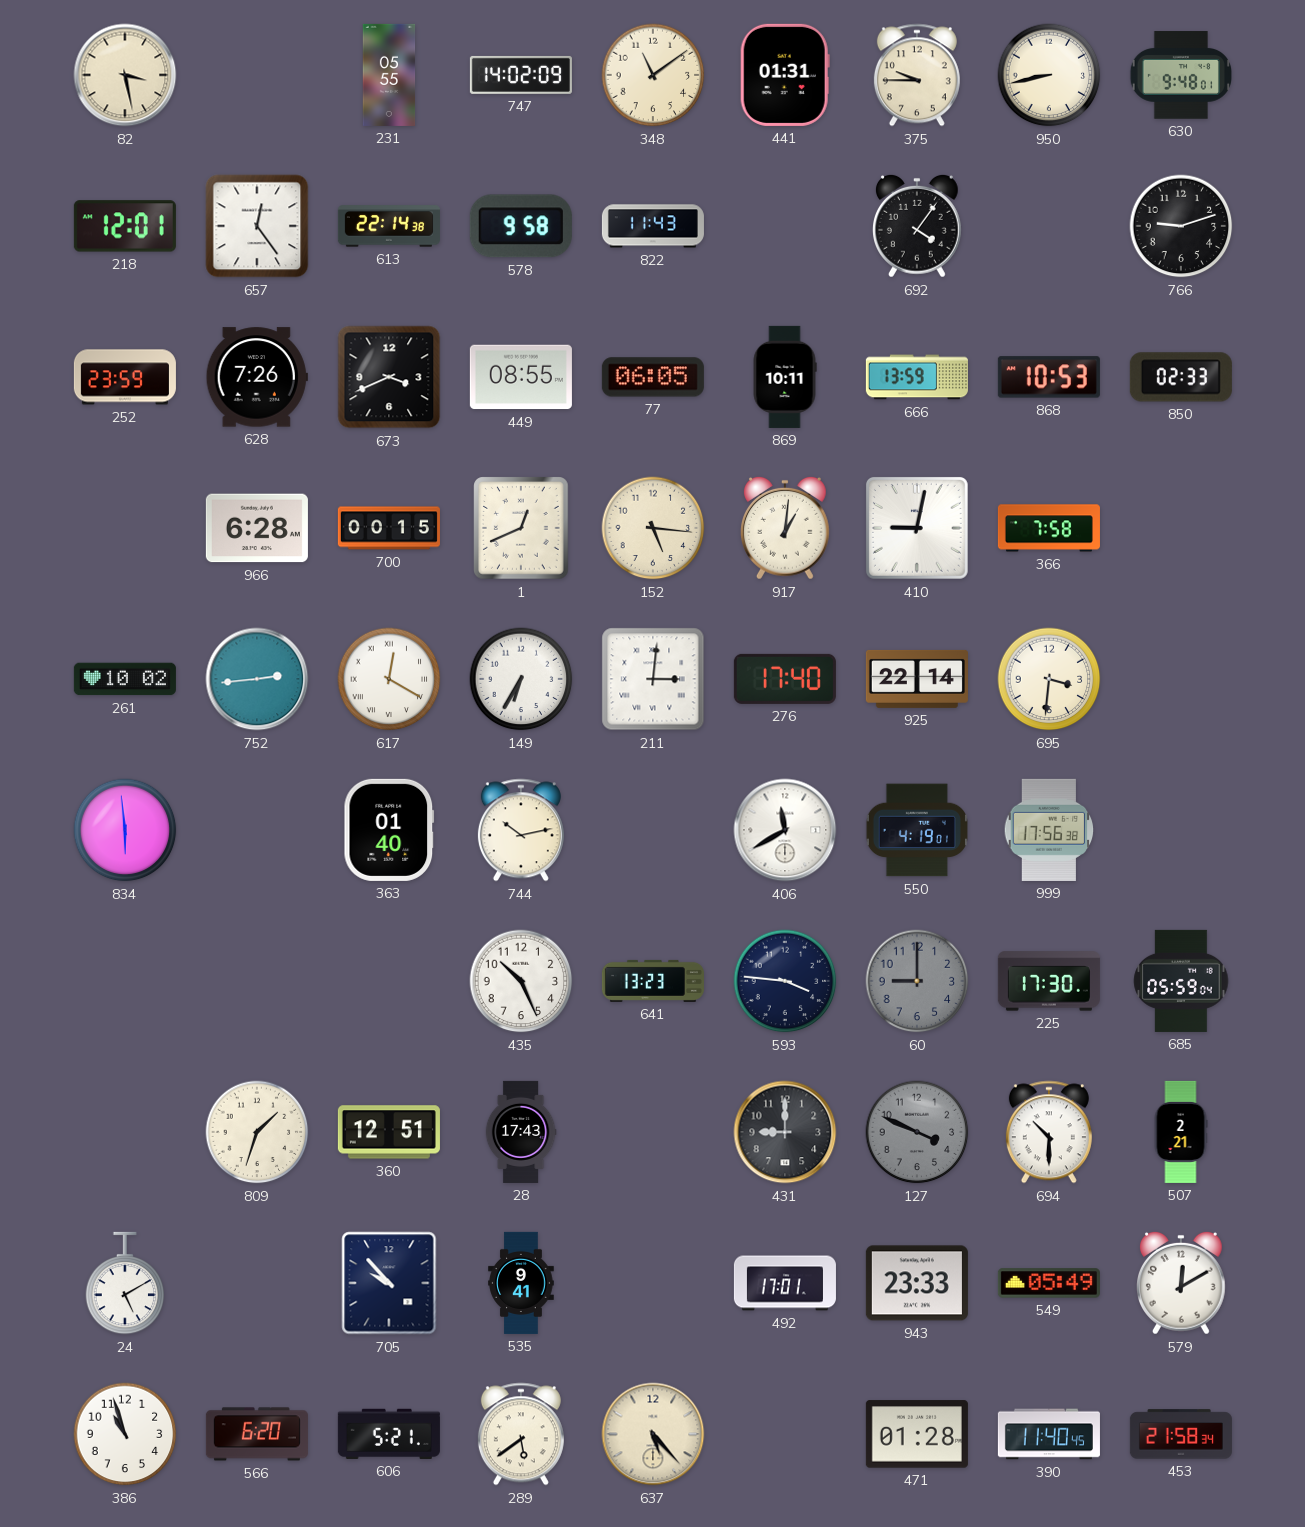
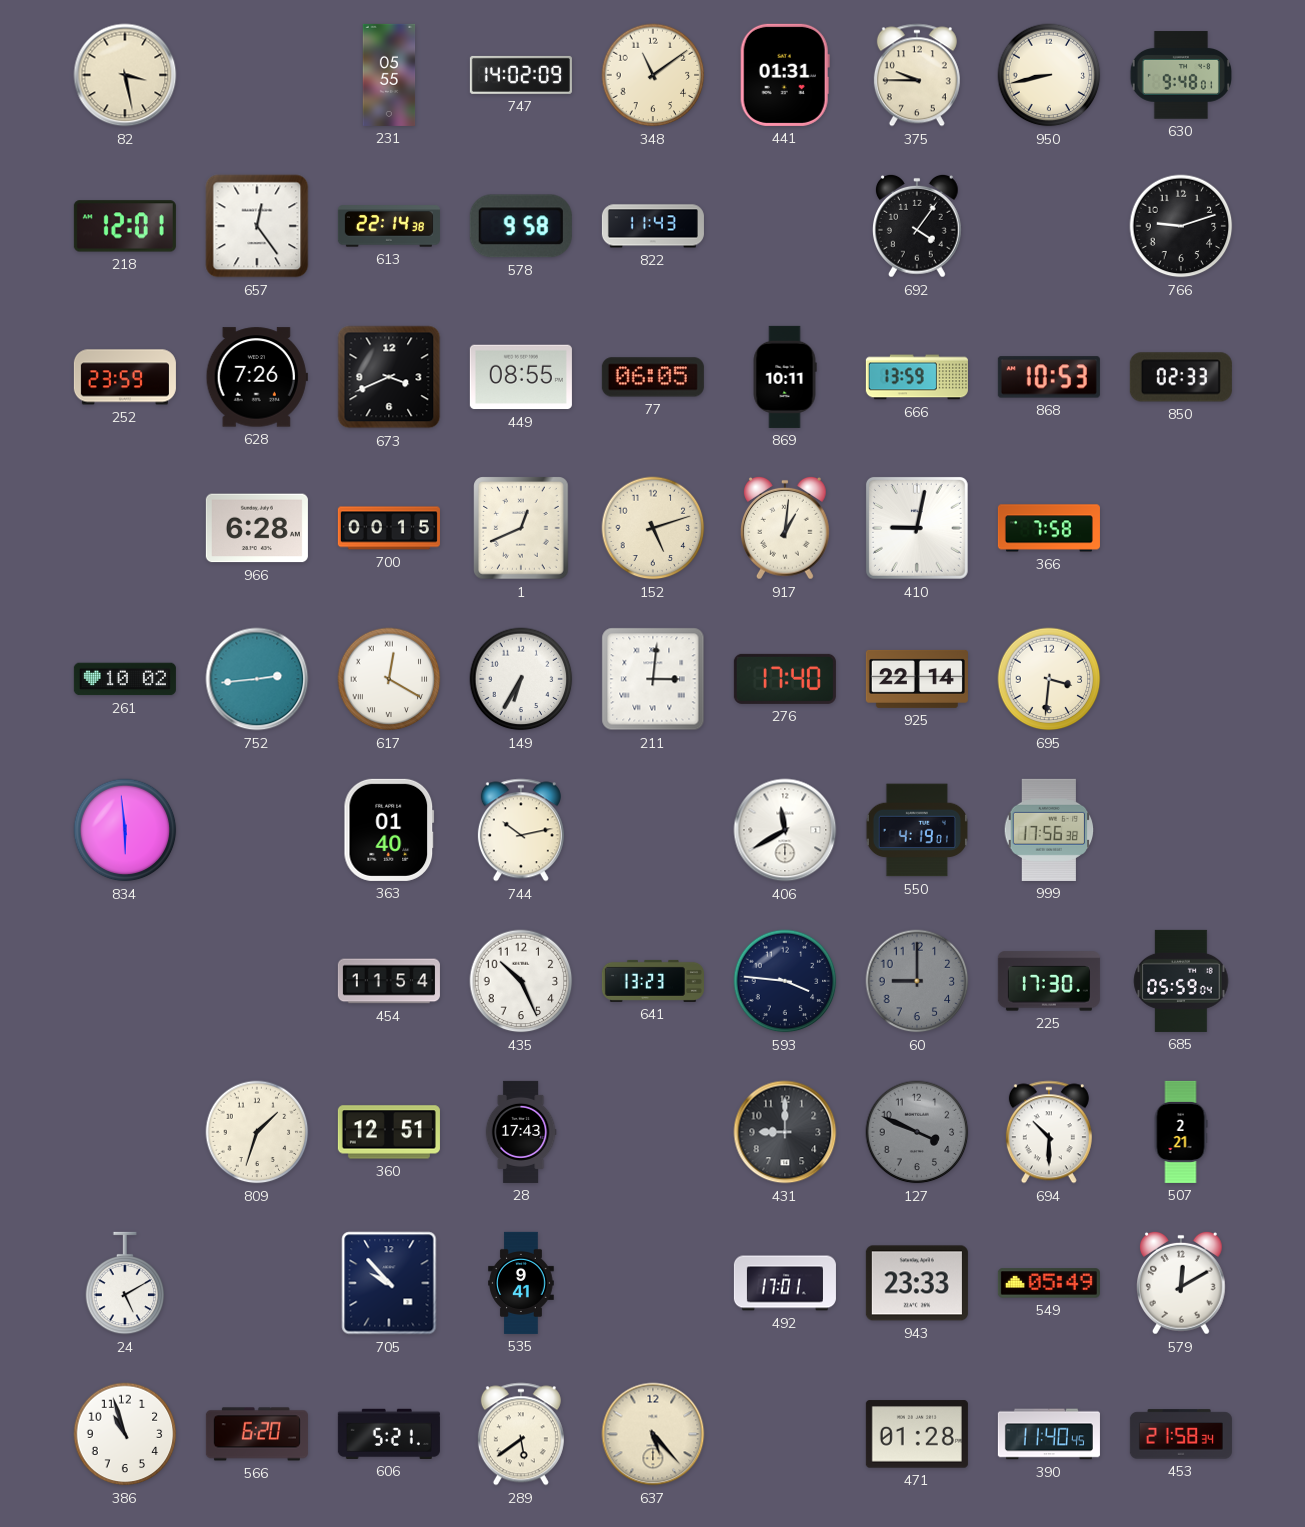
152: 5:16 -> 5:12 (653, 528)
454: none -> 11:54 (389, 981)
